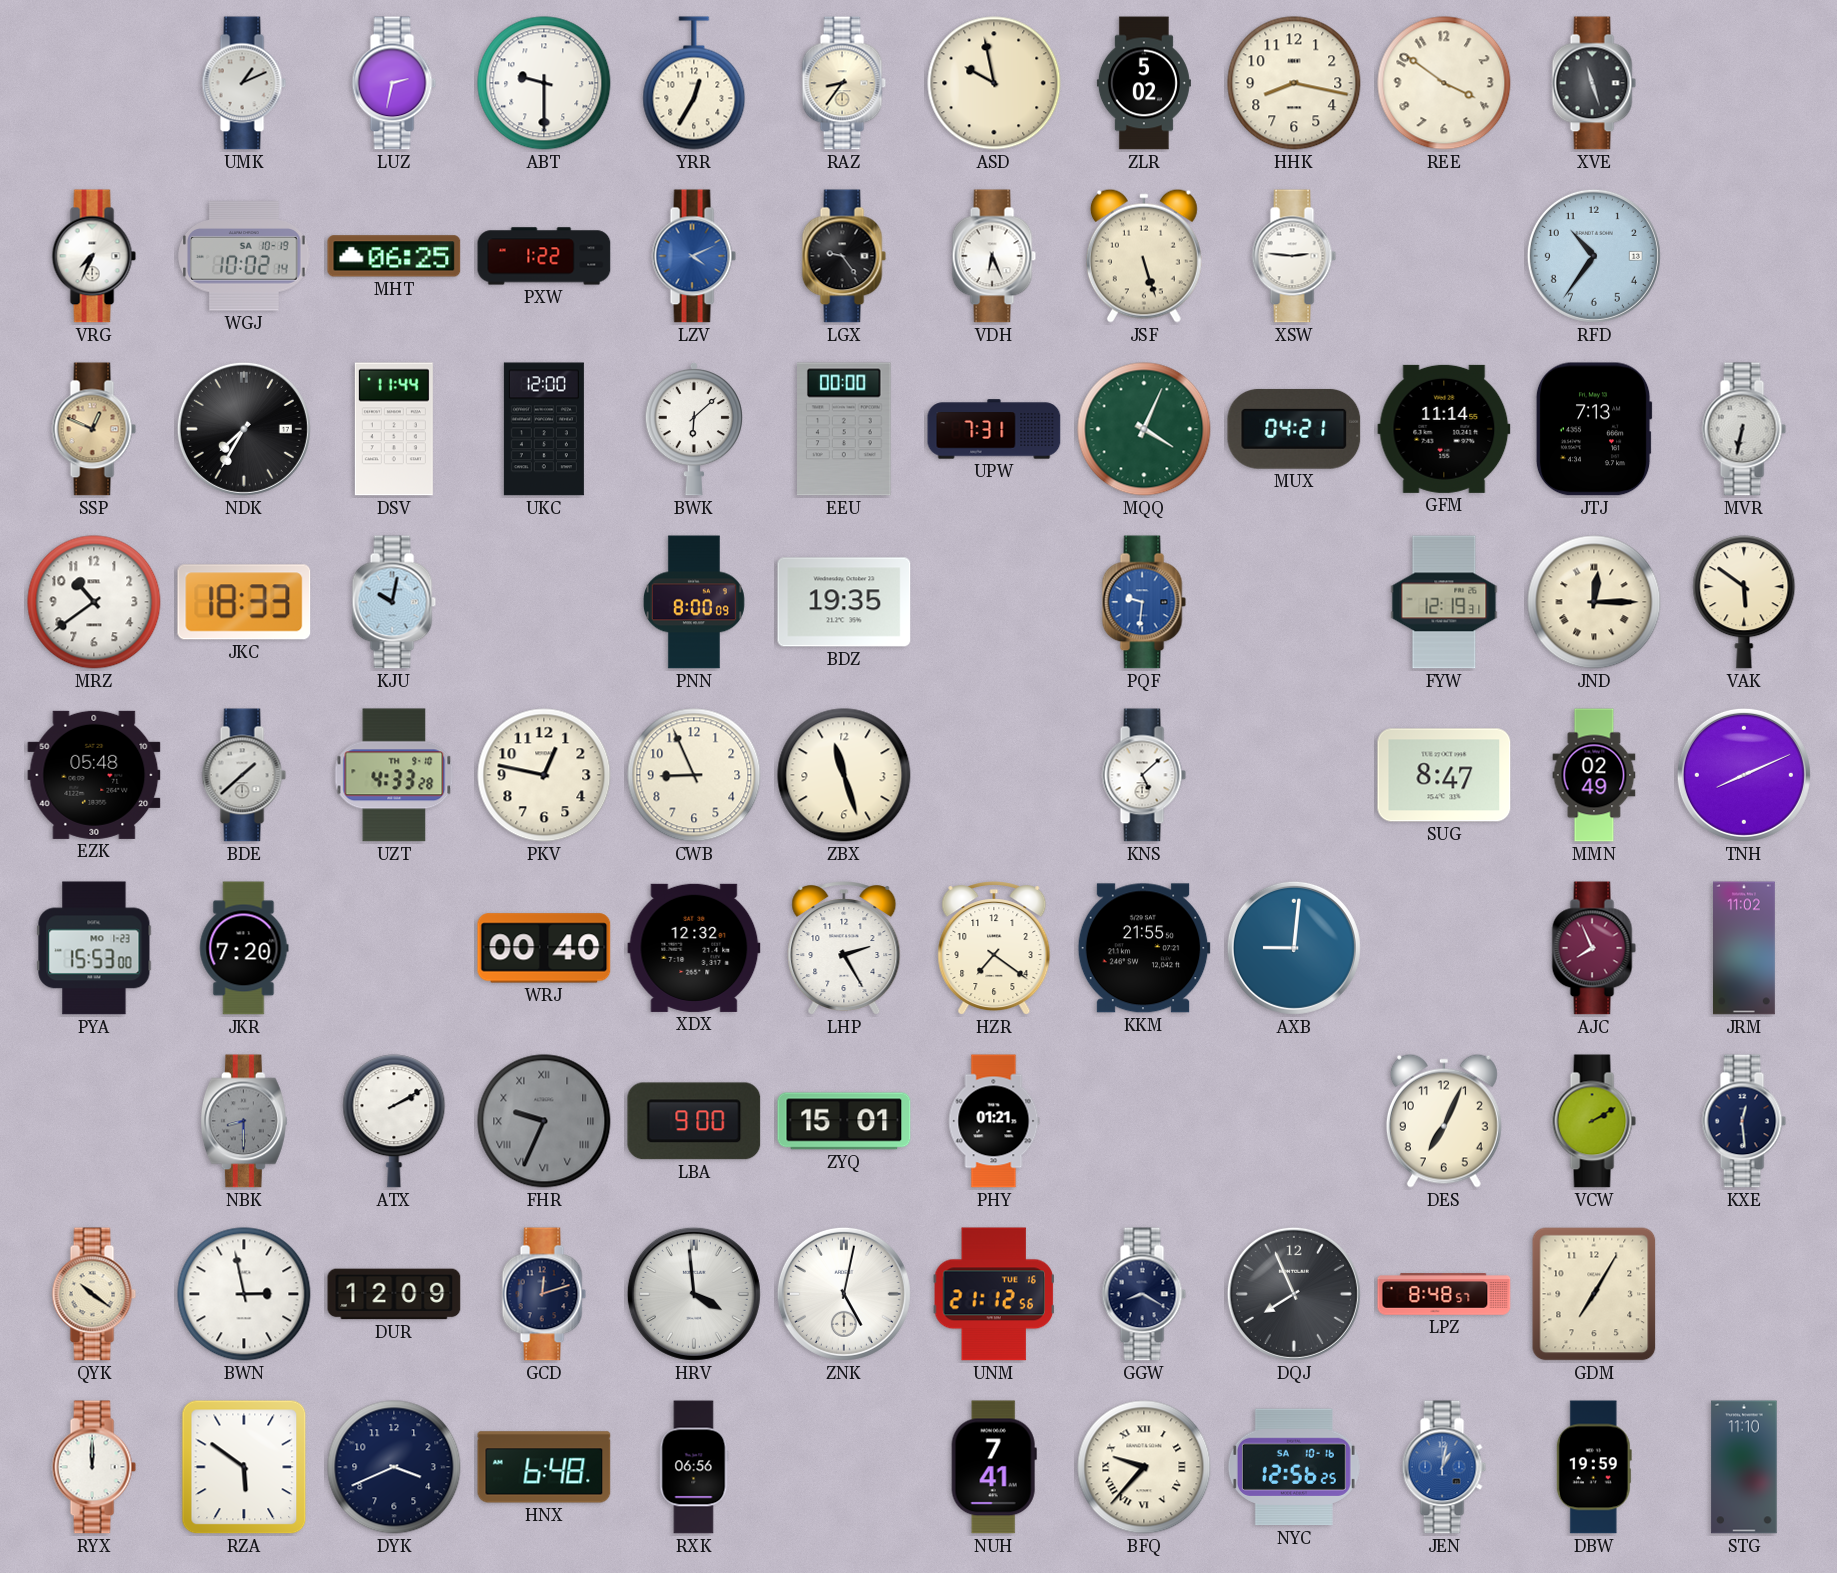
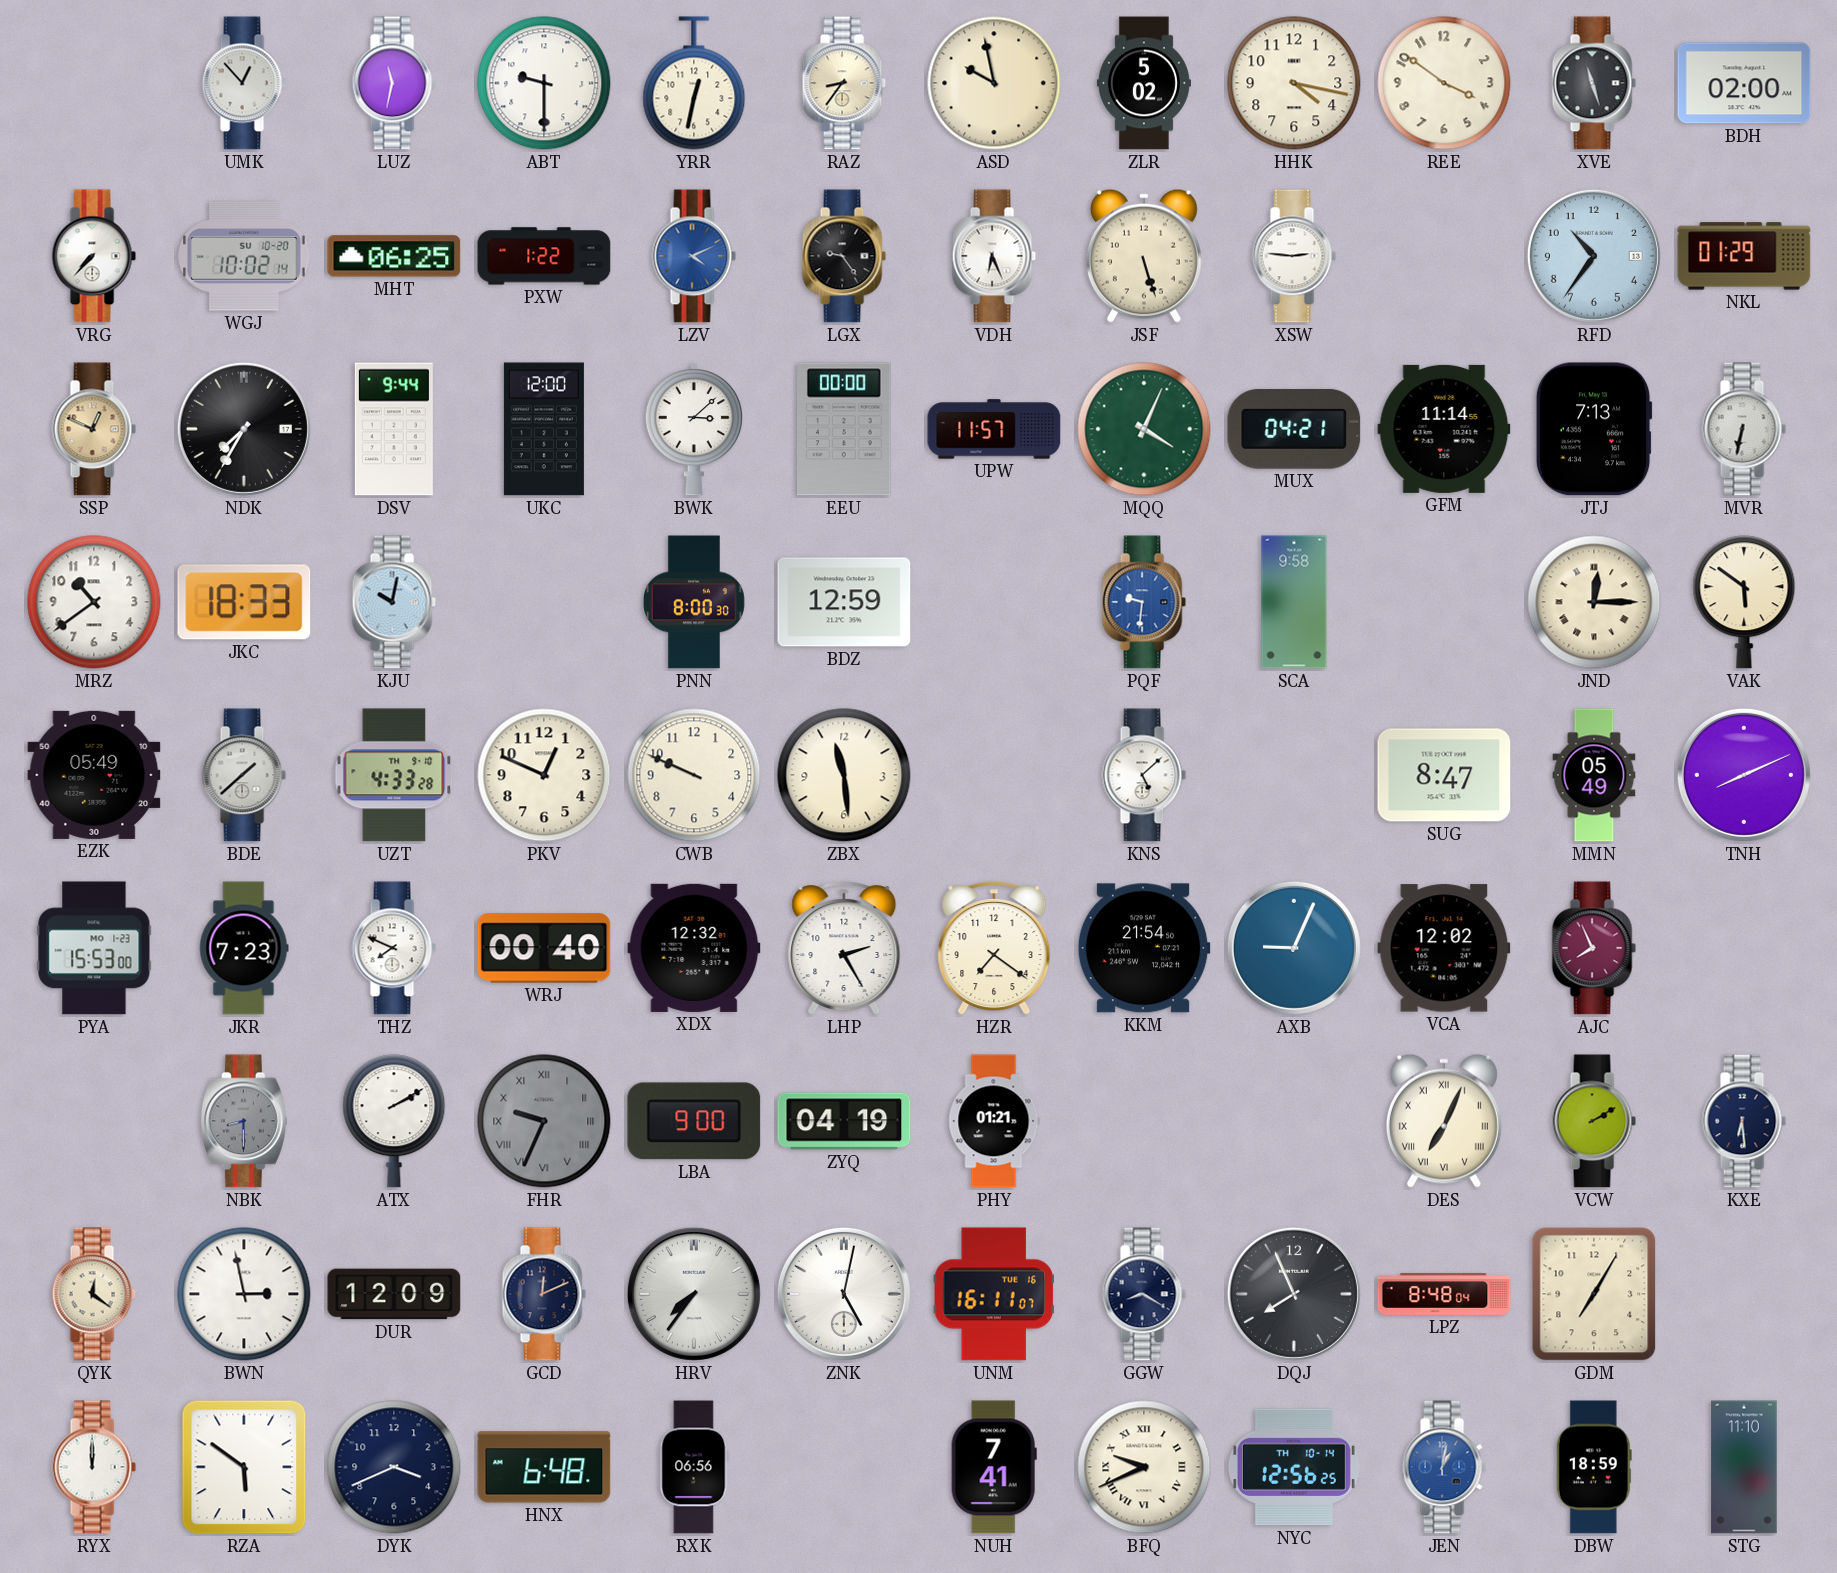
UMK: 1:11 -> 12:53 (244, 83)
LUZ: 2:32 -> 11:32 (394, 83)
YRR: 12:35 -> 12:32 (694, 83)
HHK: 8:17 -> 4:17 (1294, 83)
BDH: none -> 02:00 (1744, 83)
VRG: 7:34 -> 7:37 (94, 256)
WGJ date: SA 10-19 -> SU 10-20 (244, 256)
NKL: none -> 01:29 (1744, 256)
DSV: 11:44 -> 9:44 (394, 429)
BWK: 6:08 -> 3:08 (694, 429)
UPW: 7:31 -> 11:57 (994, 429)
PNN: 8:00:09 -> 8:00:30 (694, 602)
BDZ: 19:35 -> 12:59 (844, 602)
SCA: none -> 9:58 (1294, 602)
FYW: 12:19 -> none (1444, 602)
EZK: 05:48 -> 05:49 (94, 775)
PKV: 12:47 -> 12:49 (544, 775)
CWB: 8:56 -> 9:49 (694, 775)
ZBX: 11:27 -> 11:29 (844, 775)
MMN: 02:49 -> 05:49 (1594, 775)
JKR: 7:20 -> 7:23 (244, 948)
THZ: none -> 7:49 (394, 948)
KKM: 21:55 -> 21:54 (1144, 948)
AXB: 9:01 -> 9:04 (1294, 948)
VCA: none -> 12:02 (1444, 948)
JRM: 11:02 -> none (1745, 948)
ZYQ: 15:01 -> 04:19 (844, 1121)
DES numerals: Arabic -> Roman (1444, 1121)
KXE: 12:29 -> 6:29 (1744, 1121)
QYK: 10:21 -> 12:21 (94, 1294)
GCD: 12:12 -> 12:11 (544, 1294)
HRV: 3:59 -> 7:36 (694, 1294)
UNM: 21:12 -> 16:11 (994, 1294)
LPZ: 8:48:57 -> 8:48:04 (1444, 1294)
BFQ: 9:37 -> 9:41 (1144, 1467)
NYC date: SA 10-16 -> TH 10-14 (1294, 1467)
DBW: 19:59 -> 18:59 (1594, 1467)
